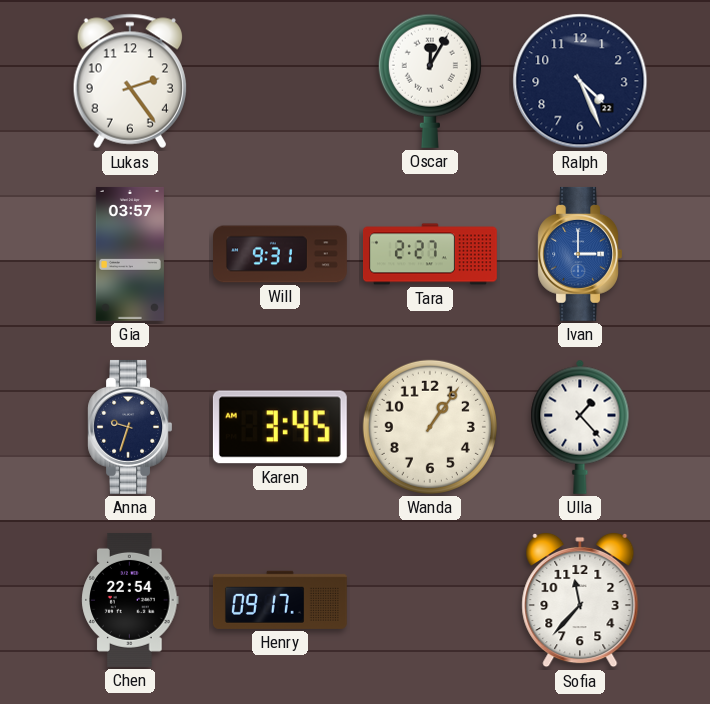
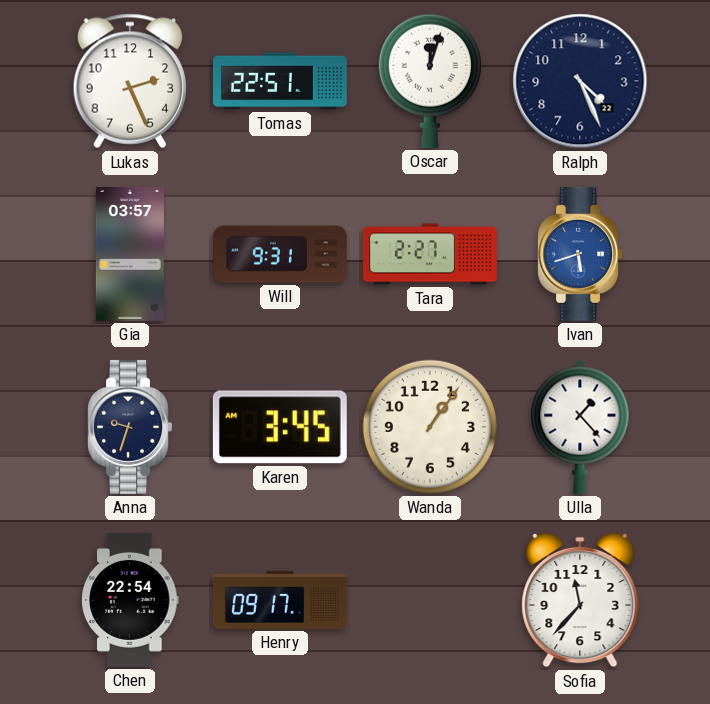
Lukas: 2:24 -> 2:26 (129, 81)
Tomas: none -> 22:51 (281, 81)
Oscar: 12:05 -> 12:03 (430, 81)
Ivan: 3:00 -> 5:42 (579, 254)
